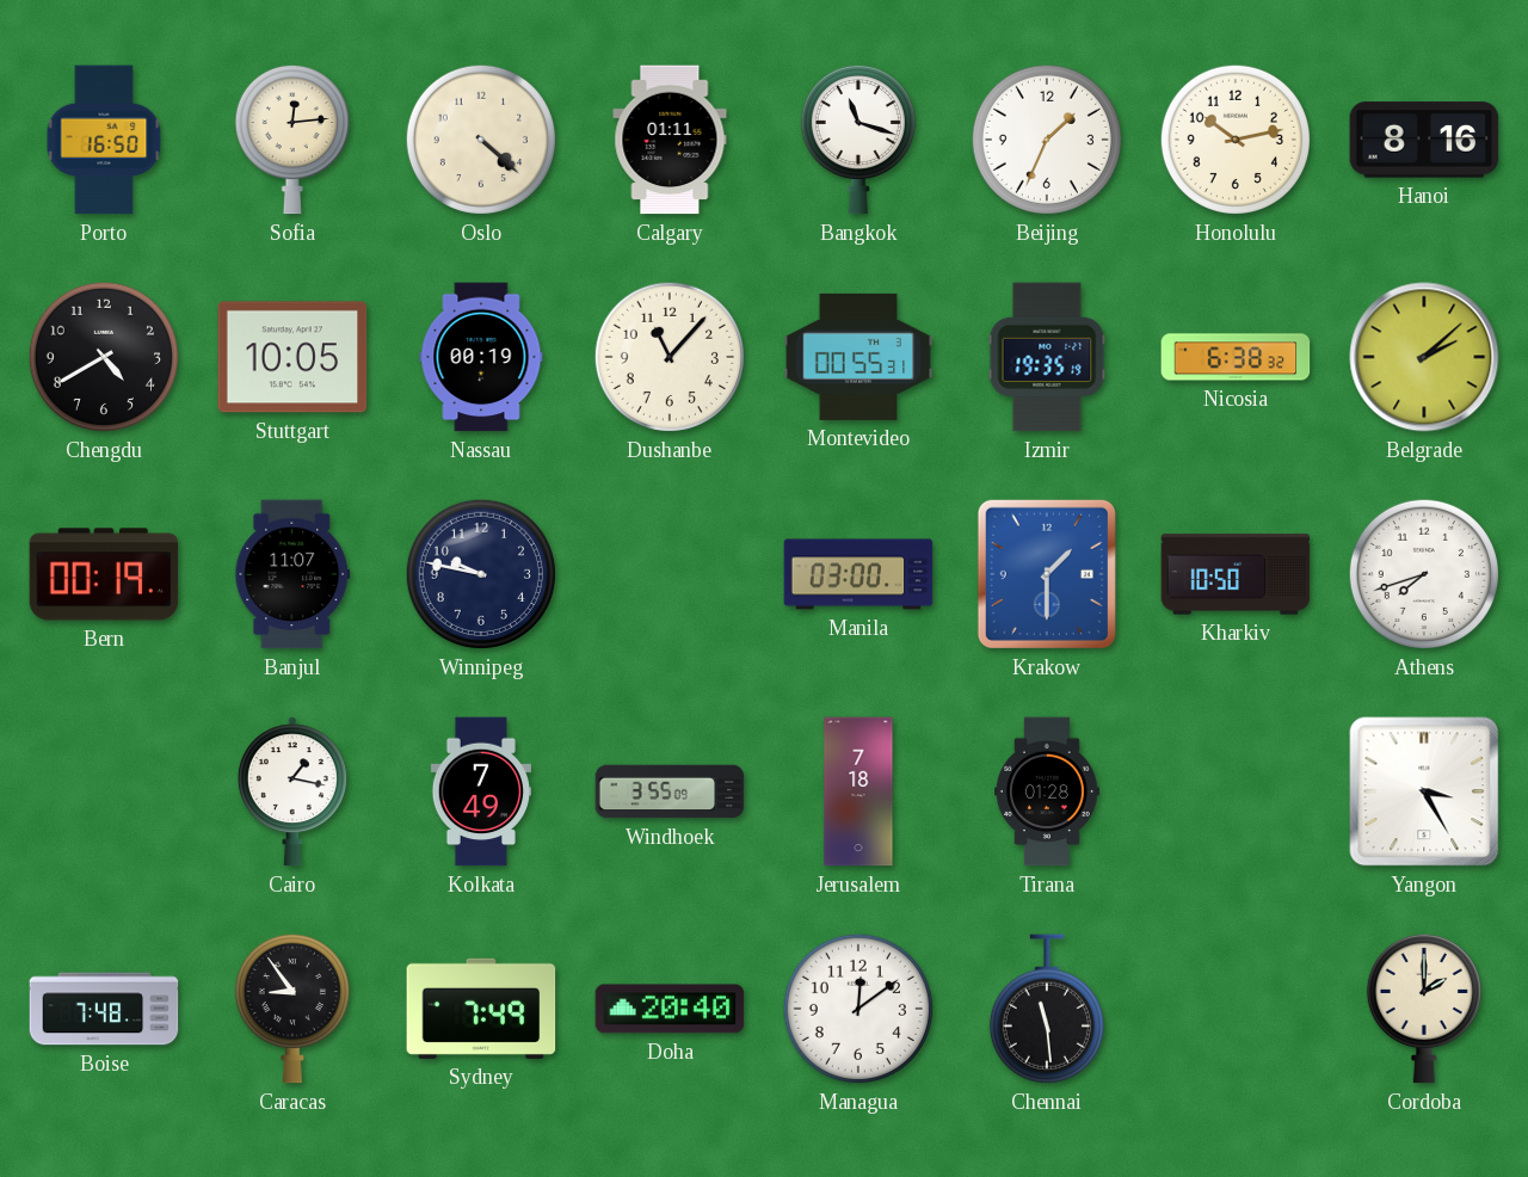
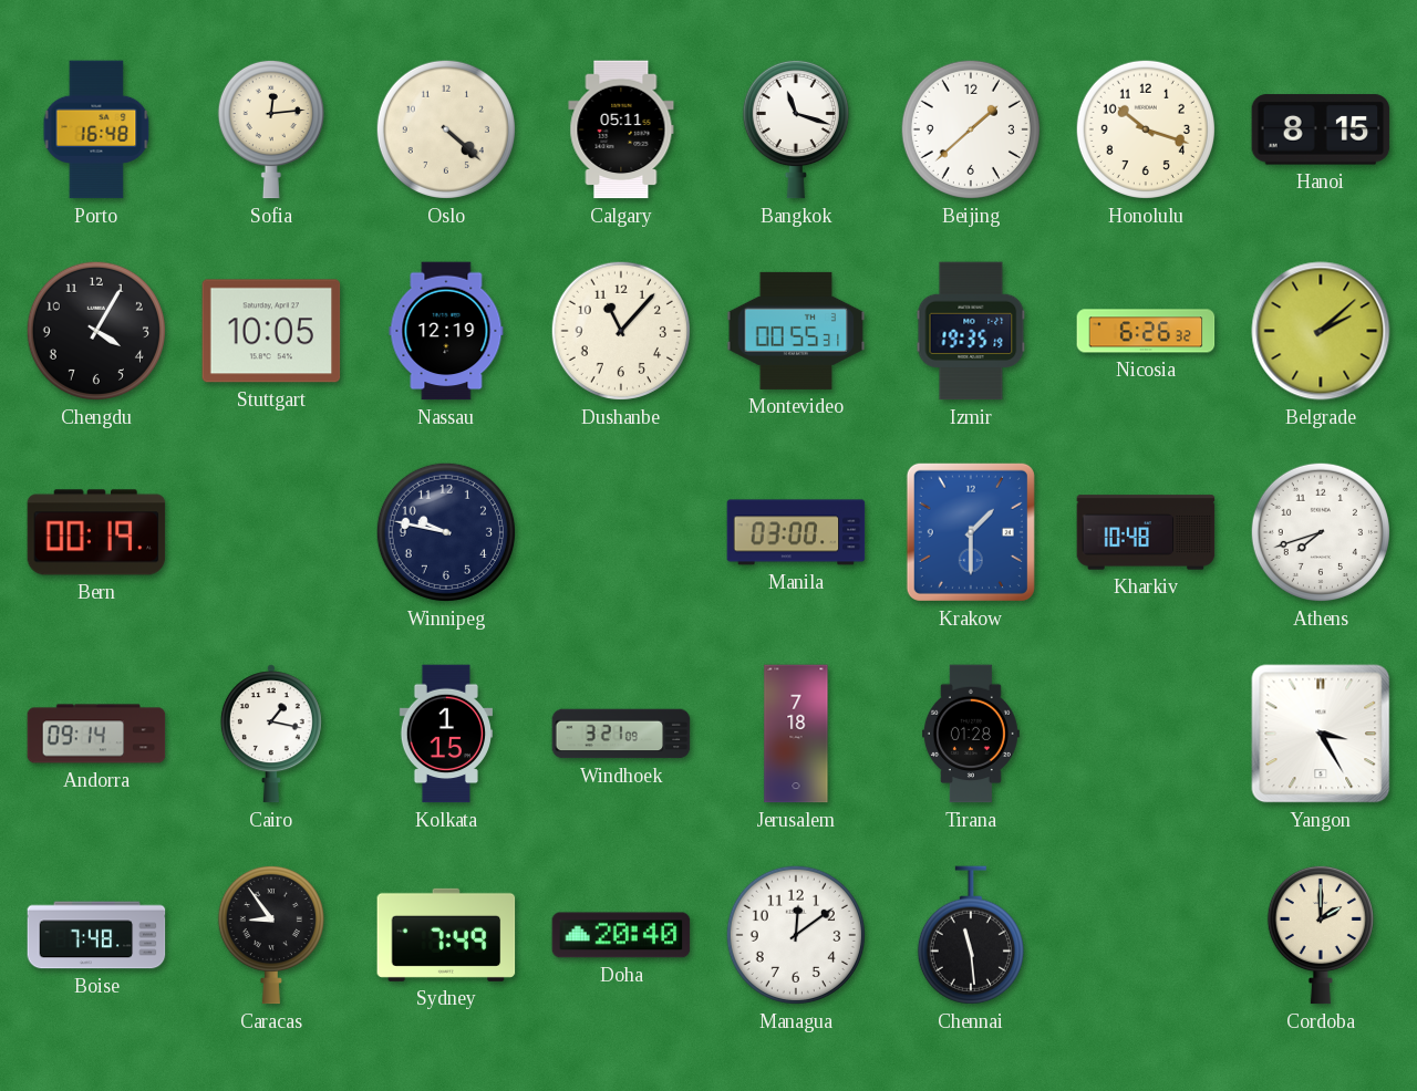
Porto: 16:50 -> 16:48 (96, 129)
Calgary: 01:11 -> 05:11 (621, 129)
Beijing: 1:34 -> 1:38 (971, 129)
Honolulu: 10:13 -> 10:18 (1146, 129)
Hanoi: 8:16 -> 8:15 (1321, 129)
Chengdu: 4:40 -> 4:05 (96, 331)
Nassau: 00:19 -> 12:19 (446, 331)
Nicosia: 6:38 -> 6:26 (1146, 331)
Banjul: 11:07 -> none (292, 574)
Kharkiv: 10:50 -> 10:48 (1146, 532)
Andorra: none -> 09:14 (96, 734)
Kolkata: 7:49 -> 1:15 (445, 734)
Windhoek: 3:55 -> 3:21 (621, 734)
